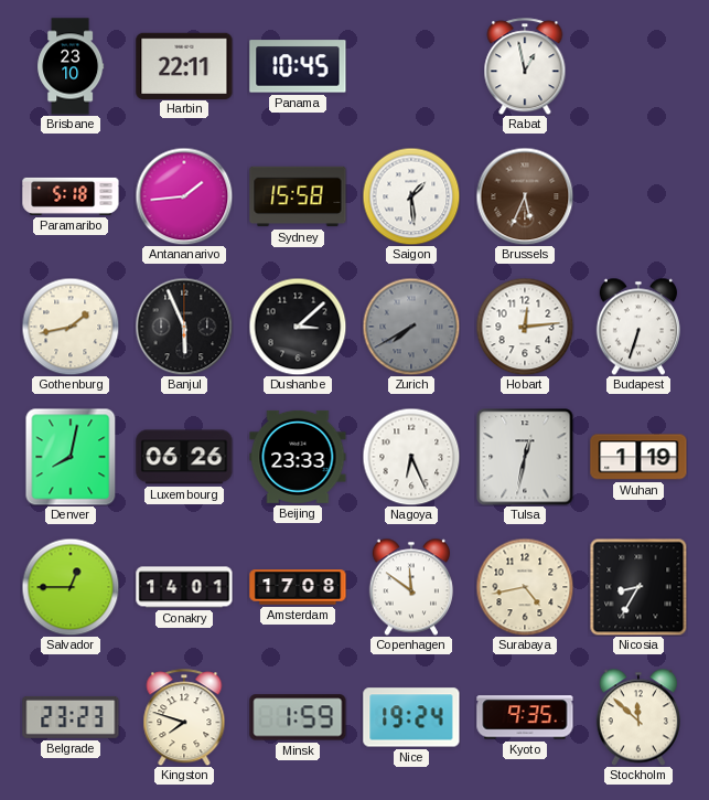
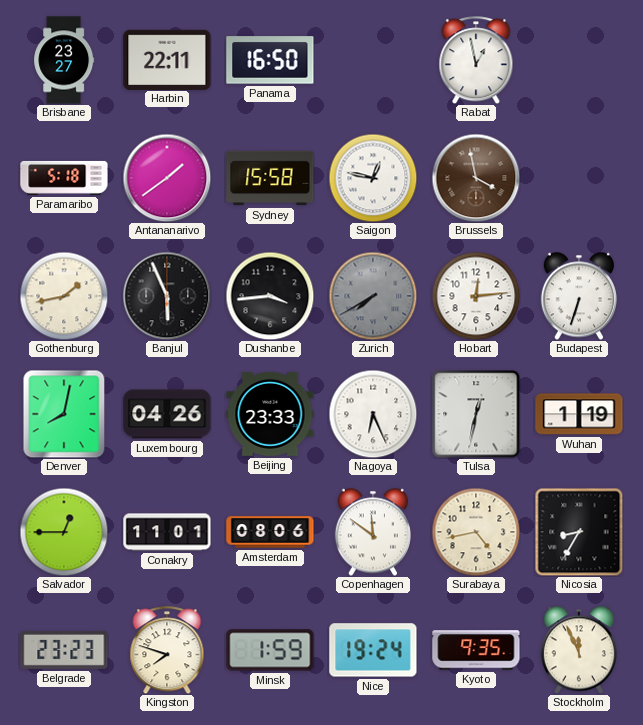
Brisbane: 23:10 -> 23:27 (64, 60)
Panama: 10:45 -> 16:50 (270, 60)
Antananarivo: 1:44 -> 1:39 (167, 178)
Saigon: 1:29 -> 12:47 (373, 178)
Brussels: 5:34 -> 3:58 (476, 178)
Dushanbe: 3:08 -> 3:44 (270, 296)
Luxembourg: 06:26 -> 04:26 (167, 414)
Conakry: 14:01 -> 11:01 (167, 532)
Amsterdam: 17:08 -> 08:06 (270, 532)
Stockholm: 11:52 -> 11:56 (579, 650)
